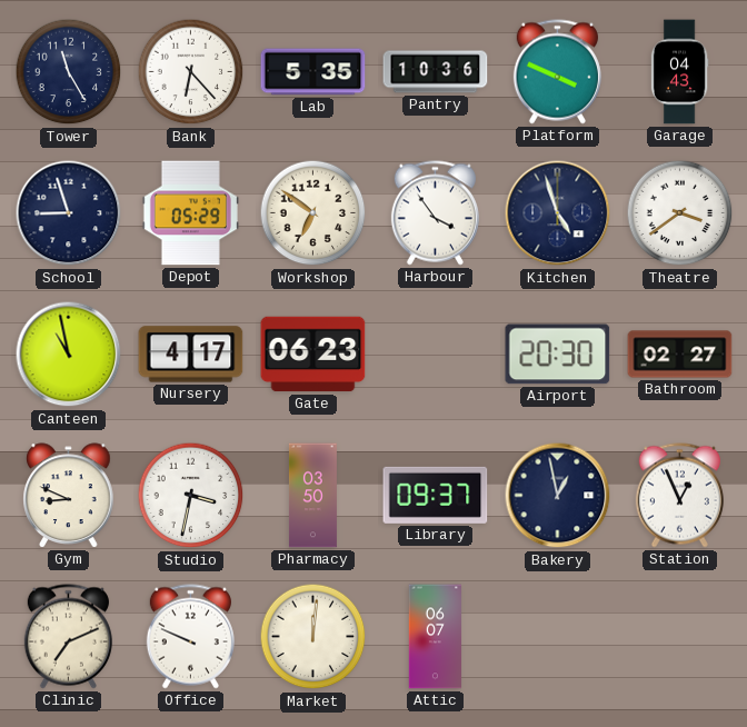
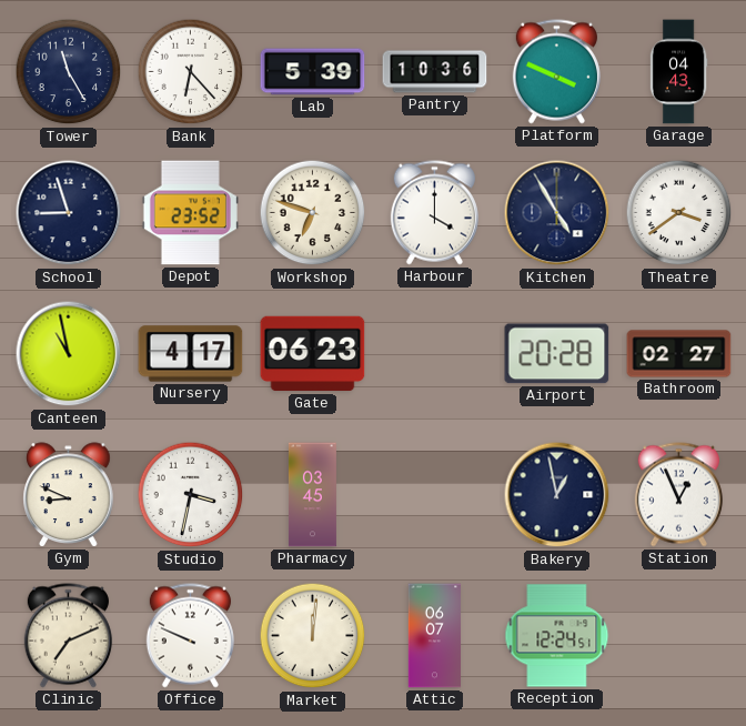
Lab: 5:35 -> 5:39 (313, 72)
Depot: 05:29 -> 23:52 (190, 213)
Workshop: 6:51 -> 6:48 (313, 213)
Harbour: 3:54 -> 4:00 (434, 213)
Kitchen: 4:57 -> 4:55 (557, 213)
Airport: 20:30 -> 20:28 (557, 354)
Pharmacy: 03:50 -> 03:45 (312, 495)
Library: 09:37 -> none (436, 495)
Reception: none -> 12:24 (557, 636)
